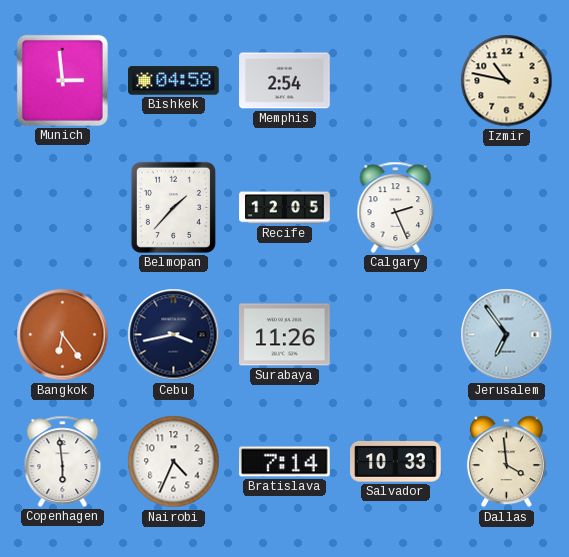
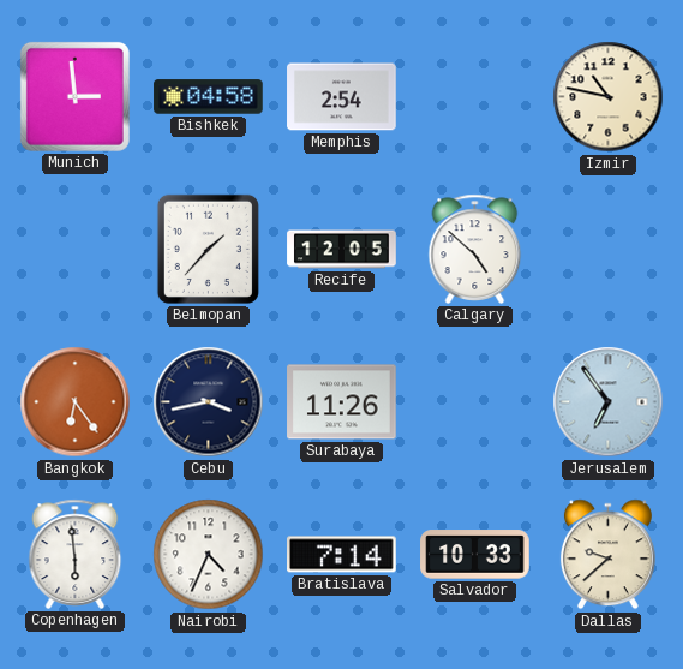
Calgary: 2:26 -> 4:52 (475, 249)
Dallas: 3:59 -> 9:38 (607, 555)
